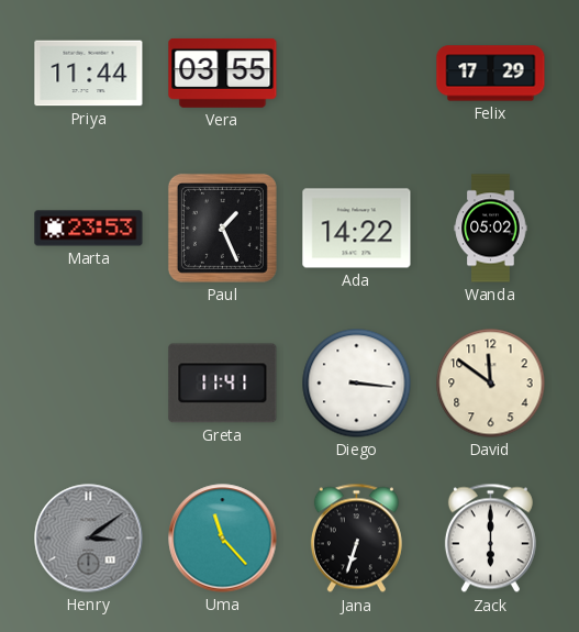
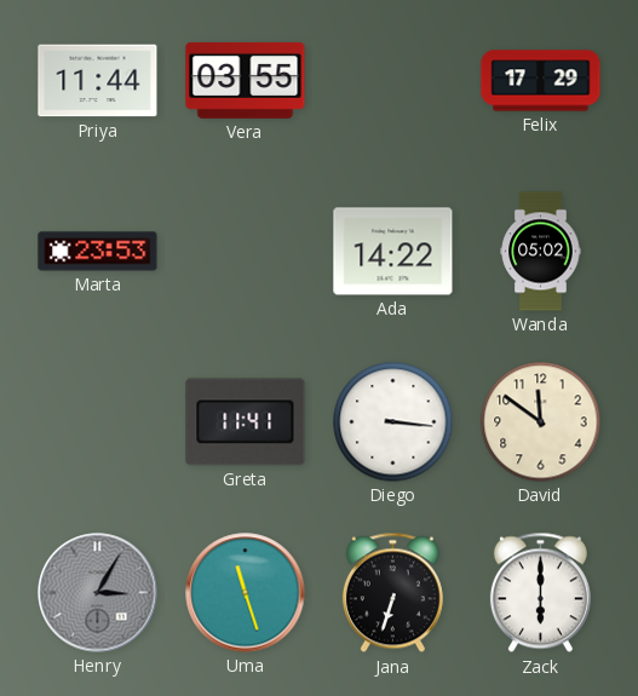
Paul: 1:26 -> none (222, 228)
Henry: 3:09 -> 3:05 (98, 593)
Uma: 11:23 -> 11:27 (246, 593)
